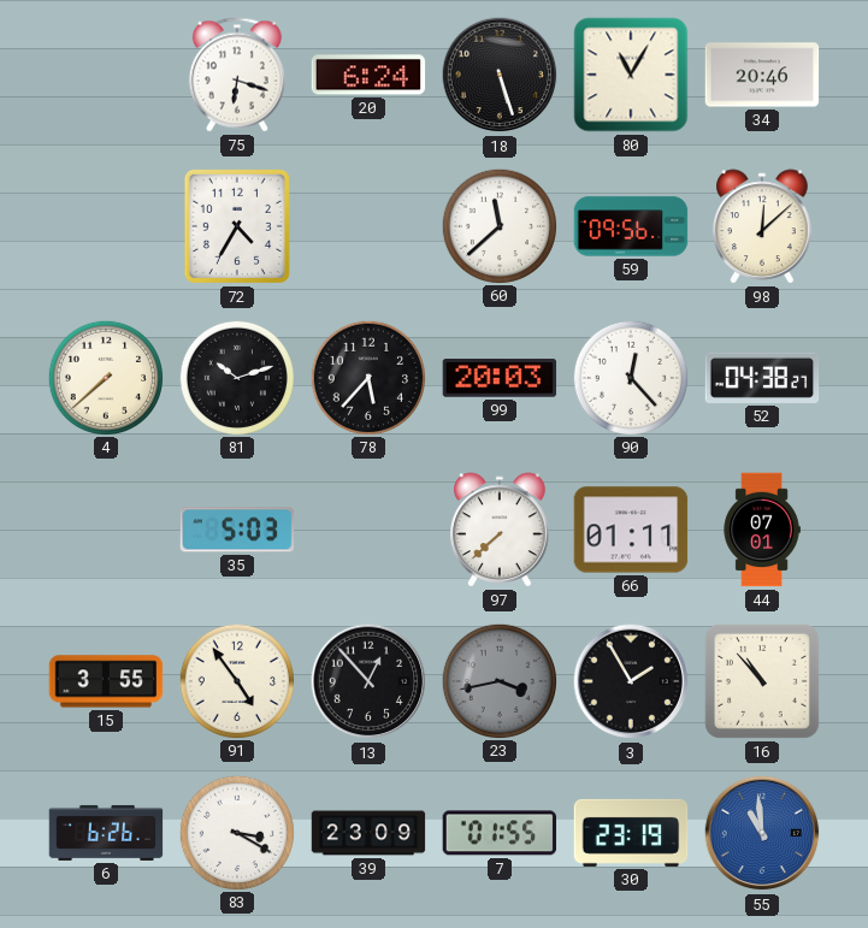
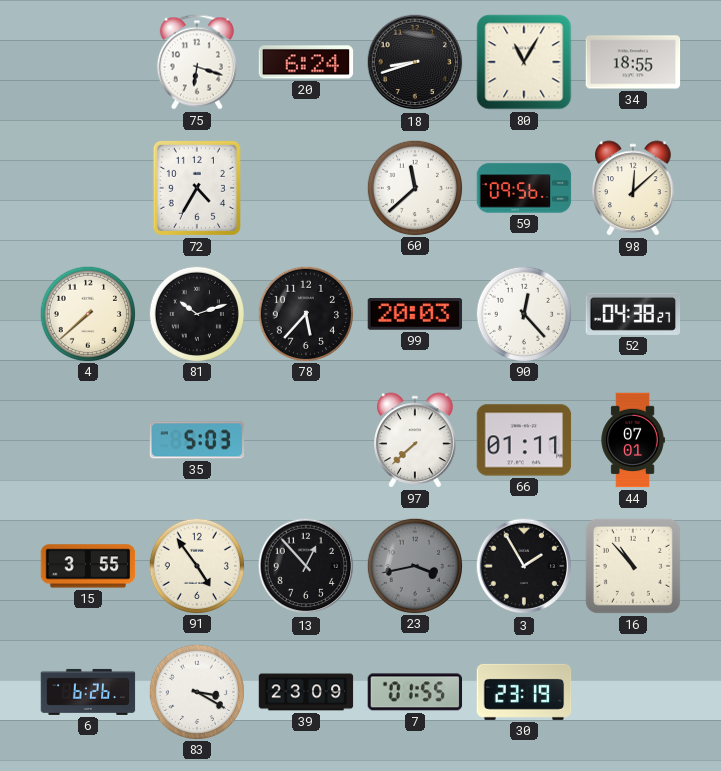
18: 5:27 -> 8:42 (415, 62)
34: 20:46 -> 18:55 (633, 62)
55: 10:59 -> none (762, 833)
